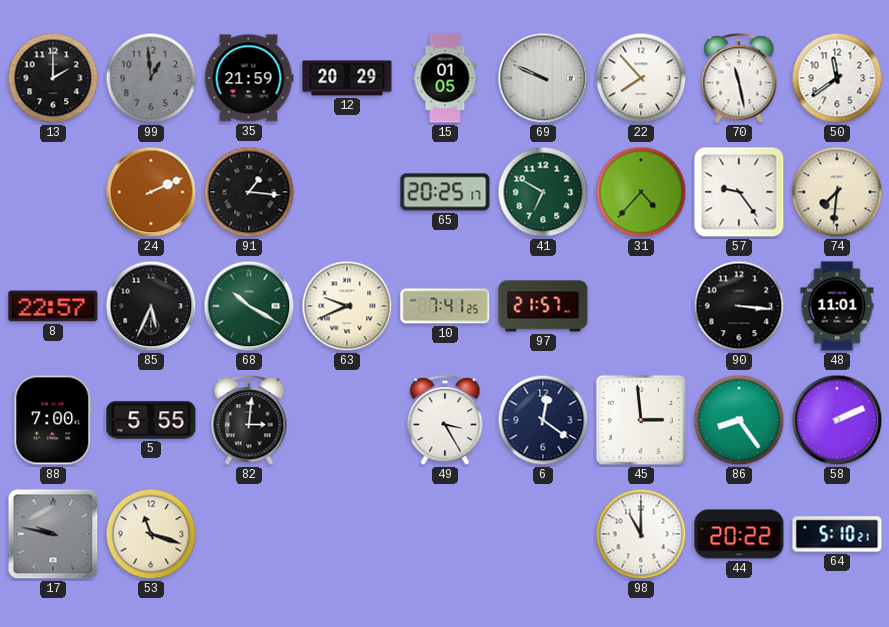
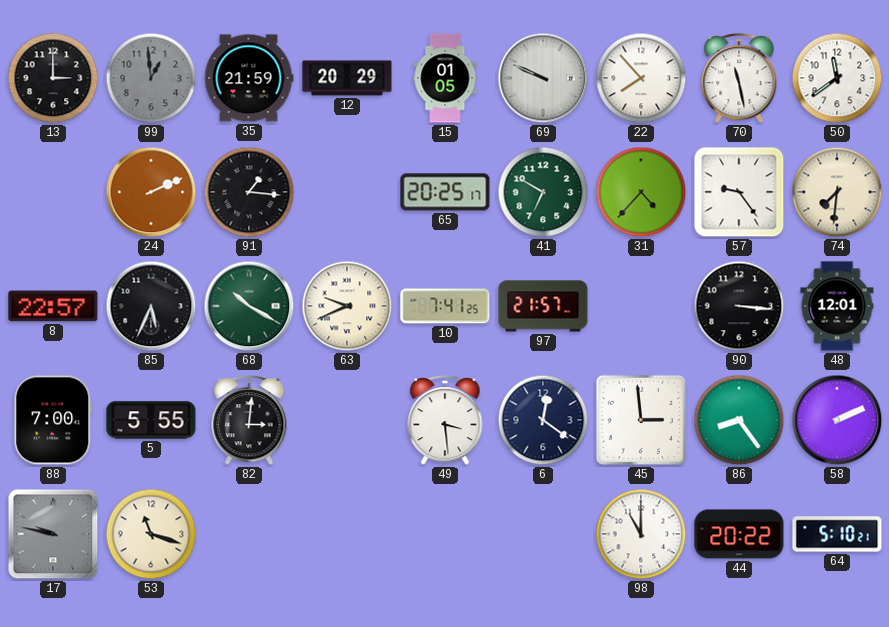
13: 2:00 -> 3:00 (53, 78)
48: 11:01 -> 12:01 (837, 306)
49: 3:25 -> 3:29 (445, 421)
